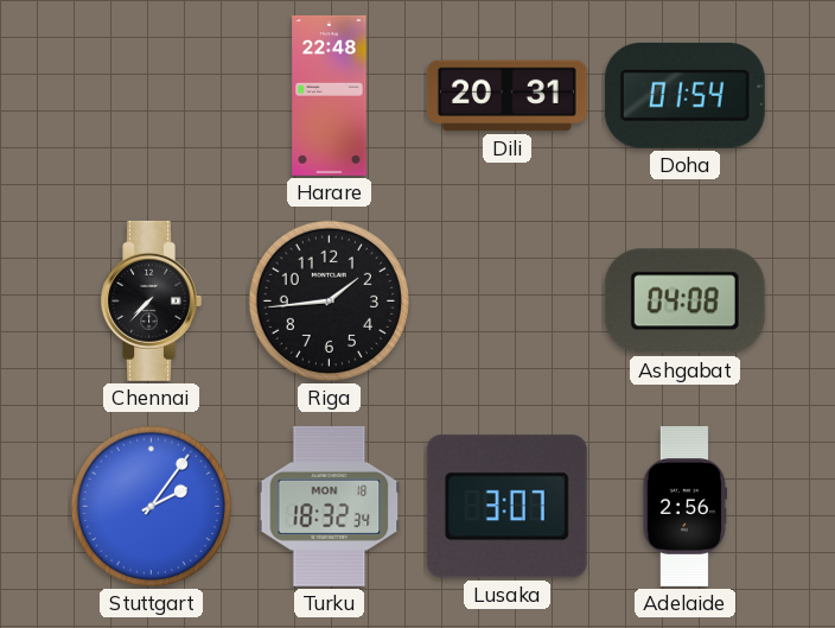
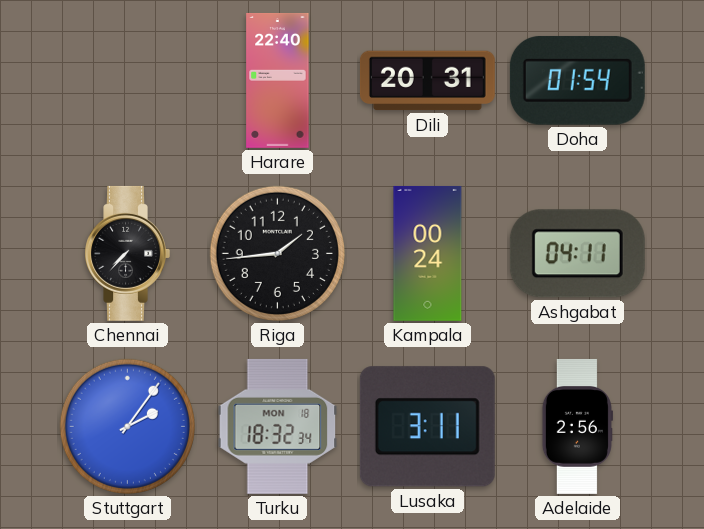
Harare: 22:48 -> 22:40 (278, 80)
Kampala: none -> 00:24 (428, 253)
Ashgabat: 04:08 -> 04:11 (577, 254)
Lusaka: 3:07 -> 3:11 (427, 427)
